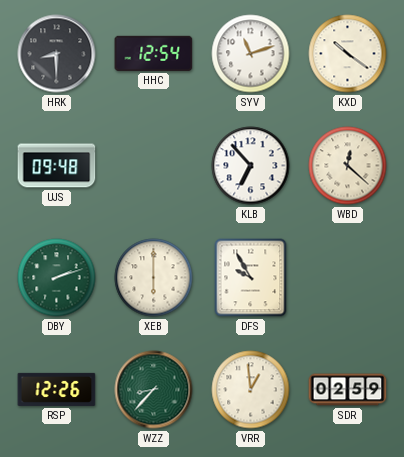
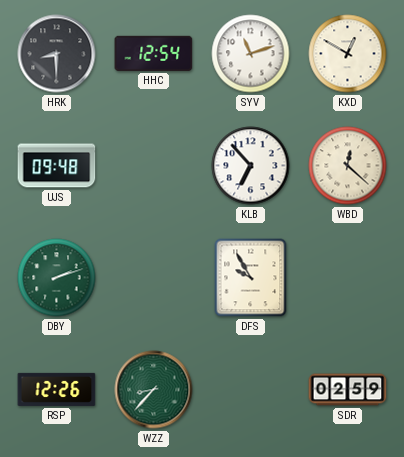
KXD: 10:21 -> 12:50 (348, 54)
XEB: 6:00 -> none (154, 278)
VRR: 12:59 -> none (251, 390)
